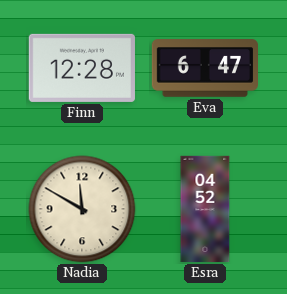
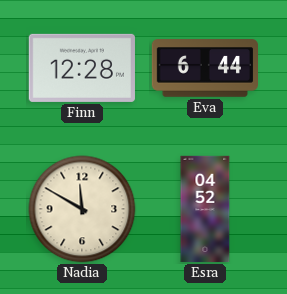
Eva: 6:47 -> 6:44 (204, 68)
